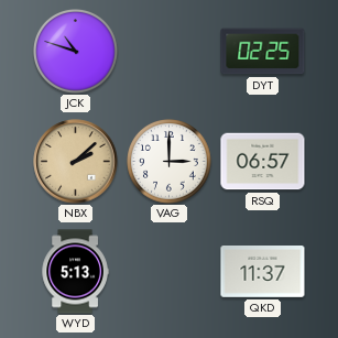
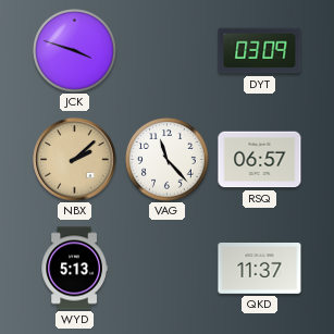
JCK: 10:48 -> 3:48 (75, 51)
DYT: 02:25 -> 03:09 (260, 51)
VAG: 3:00 -> 11:23 (168, 160)
